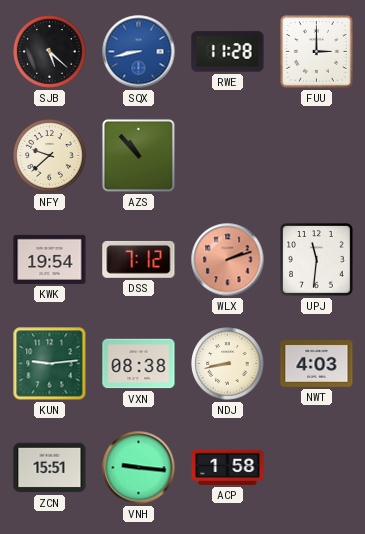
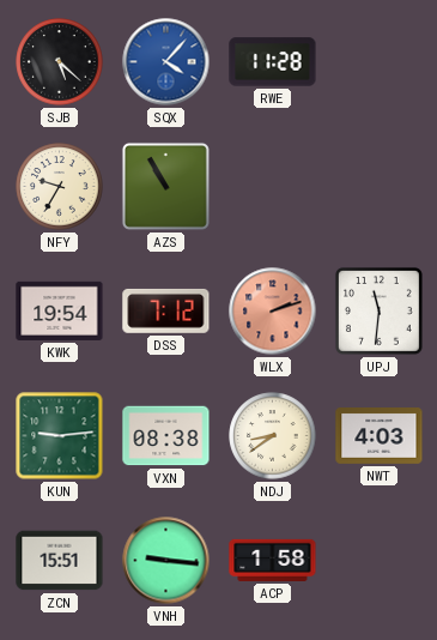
SQX: 8:43 -> 4:07 (166, 62)
FUU: 3:00 -> none (316, 51)
NFY: 9:38 -> 9:35 (60, 187)
AZS: 10:53 -> 10:55 (165, 186)
NDJ: 8:43 -> 8:39 (273, 436)
